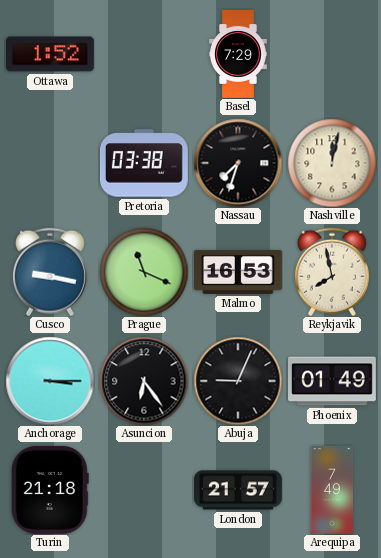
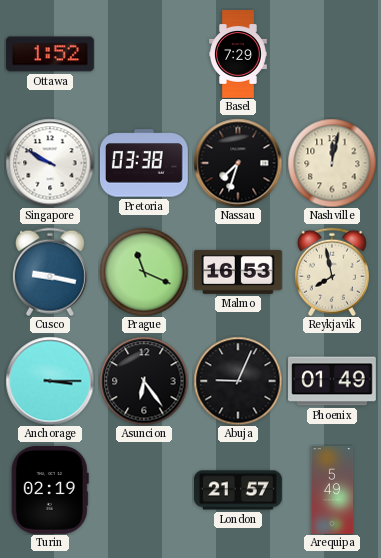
Singapore: none -> 9:50 (50, 163)
Turin: 21:18 -> 02:19 (50, 490)
Arequipa: 7:49 -> 5:49 (332, 491)
